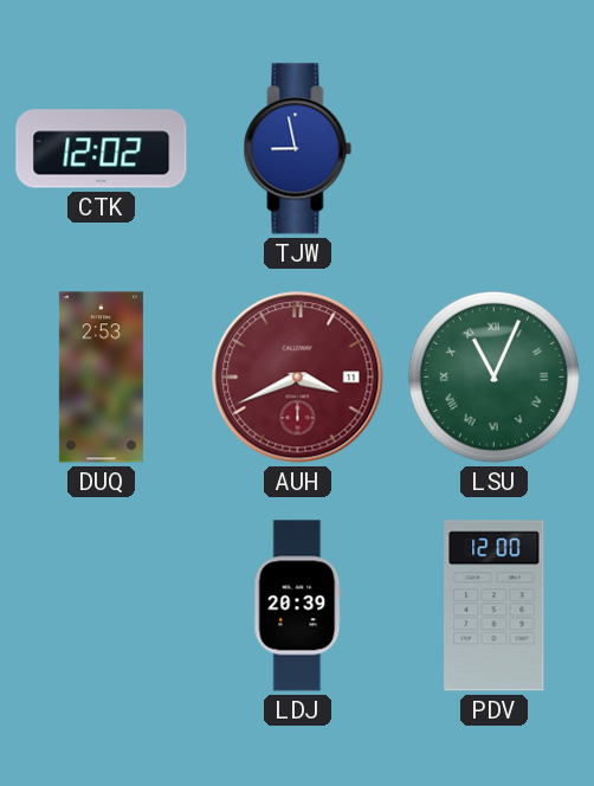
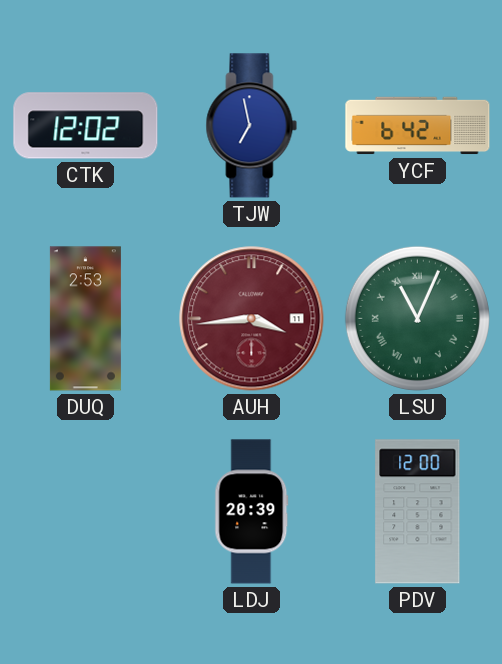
TJW: 8:58 -> 6:58 (252, 126)
YCF: none -> 6:42 (418, 126)
AUH: 3:41 -> 3:44 (252, 319)
